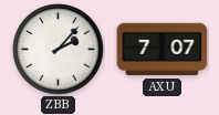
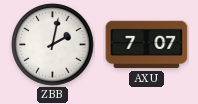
ZBB: 2:07 -> 2:02 (53, 45)
